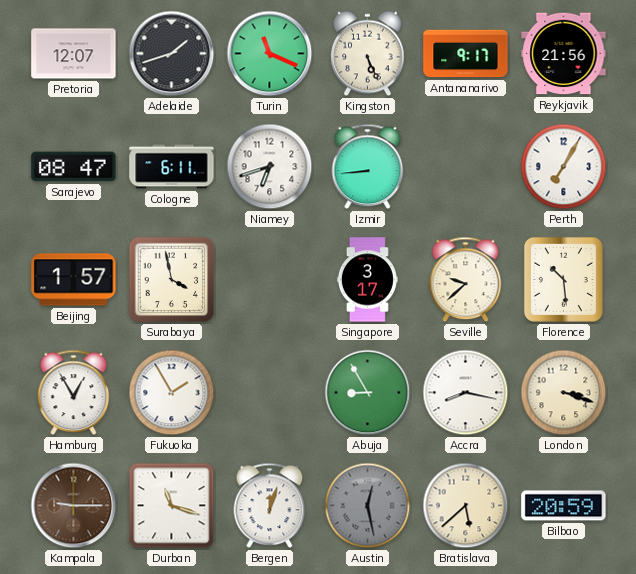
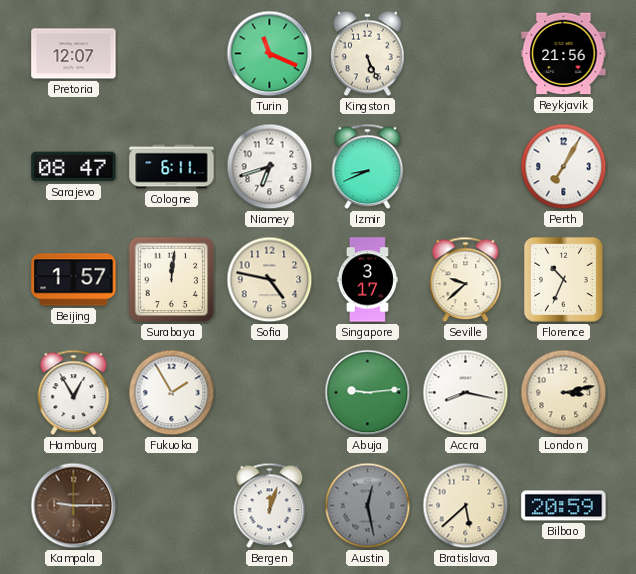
Adelaide: 1:42 -> none (172, 54)
Antananarivo: 9:17 -> none (466, 54)
Izmir: 8:44 -> 8:41 (368, 167)
Surabaya: 3:58 -> 12:01 (172, 280)
Sofia: none -> 4:47 (270, 280)
Florence: 10:29 -> 10:34 (563, 279)
Abuja: 8:55 -> 9:14 (368, 393)
London: 3:18 -> 3:13 (564, 393)
Durban: 11:18 -> none (172, 506)
